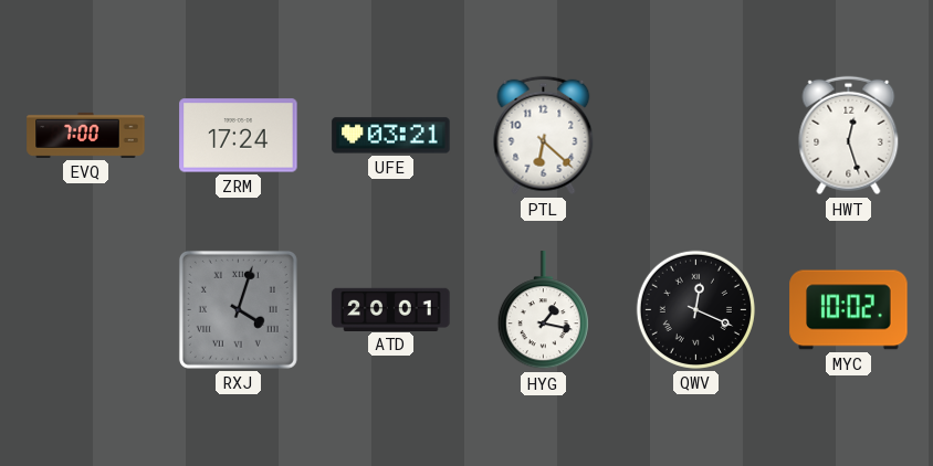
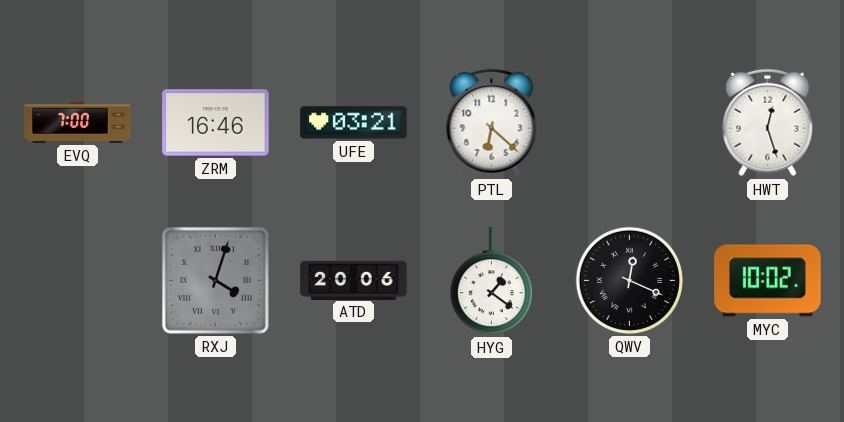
ZRM: 17:24 -> 16:46 (216, 123)
ATD: 20:01 -> 20:06 (354, 280)
HYG: 1:17 -> 1:21 (491, 281)
